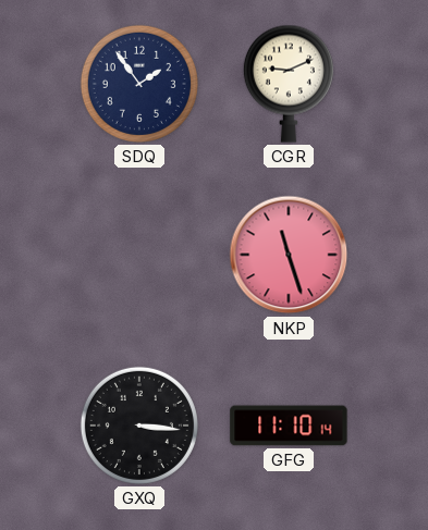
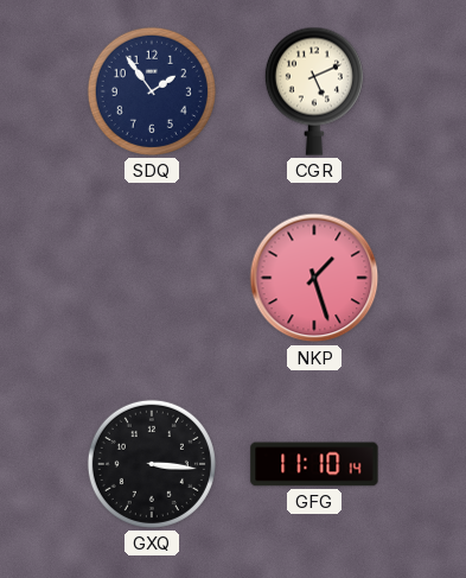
CGR: 9:11 -> 5:11 (314, 91)
NKP: 11:27 -> 1:27 (314, 278)
